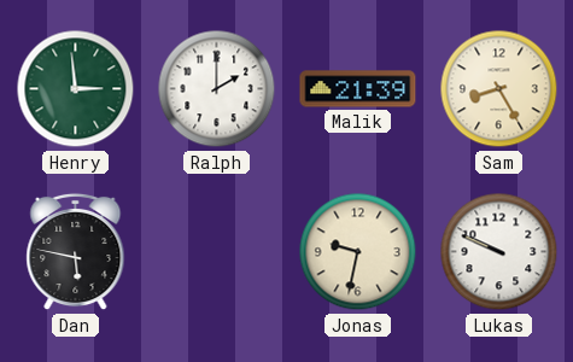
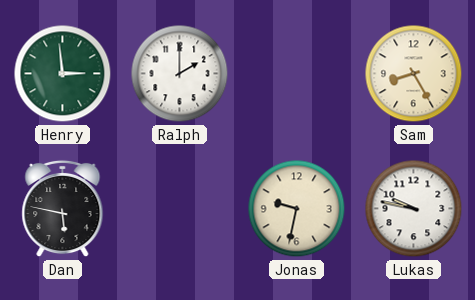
Malik: 21:39 -> none (358, 89)
Lukas: 9:49 -> 9:47 (414, 209)
